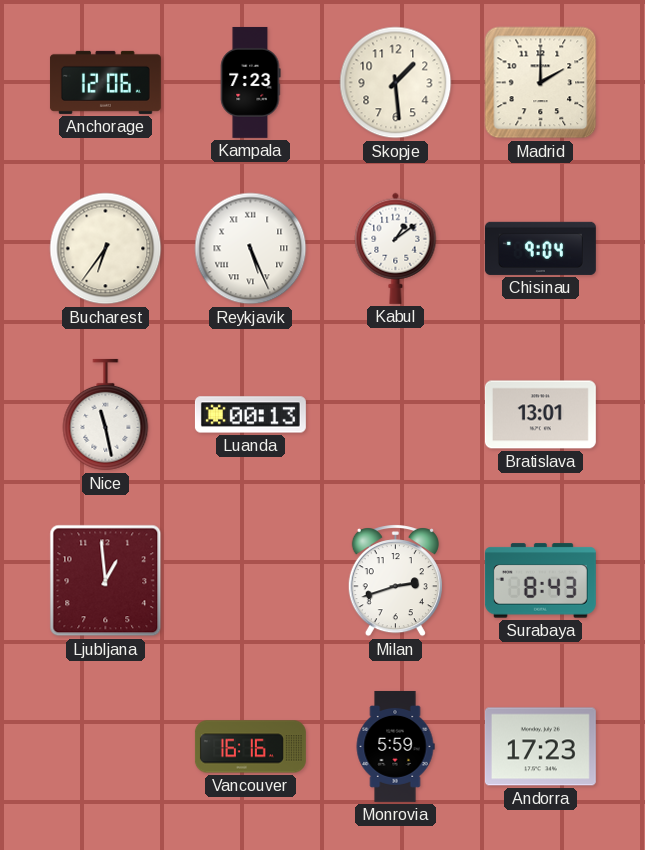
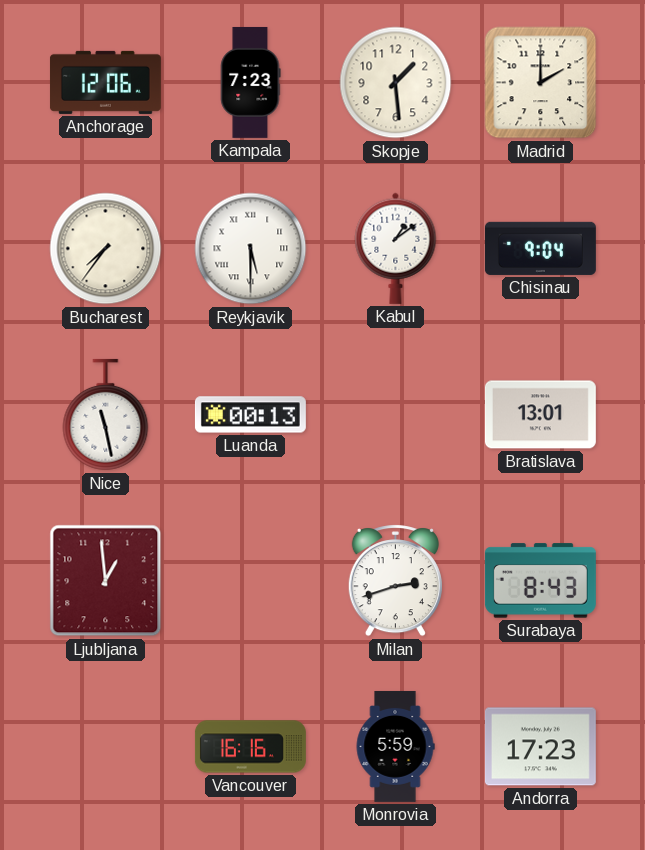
Bucharest: 6:36 -> 7:36 (106, 249)
Reykjavik: 5:26 -> 5:30 (251, 249)
